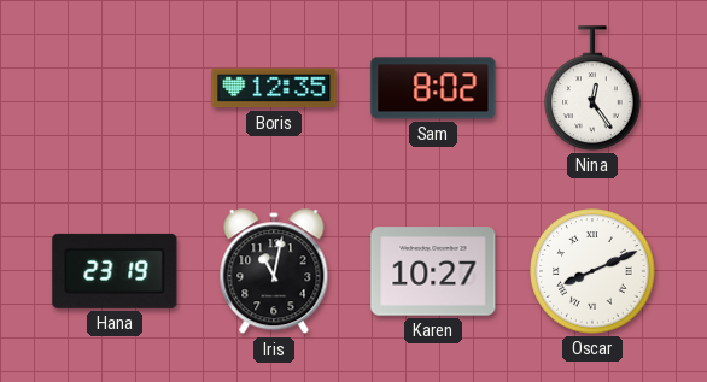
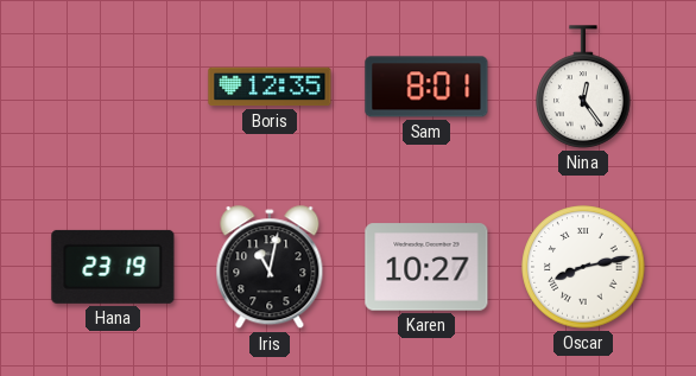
Sam: 8:02 -> 8:01 (426, 87)
Oscar: 8:11 -> 8:13 (583, 267)
